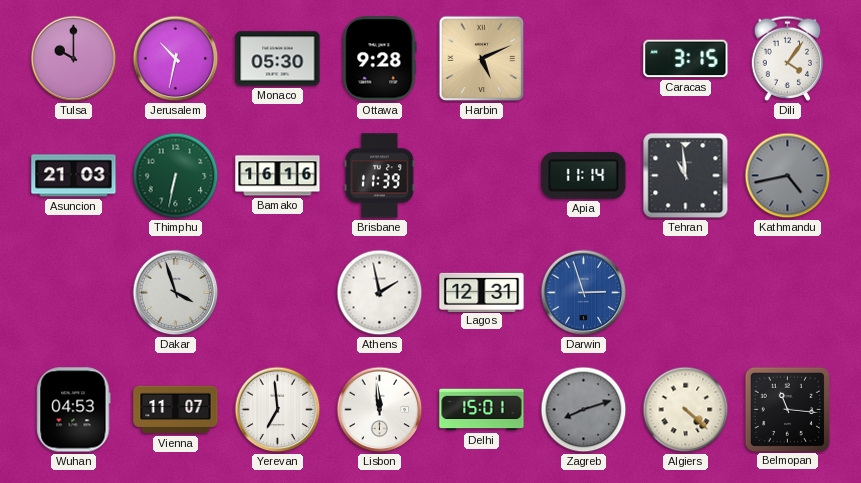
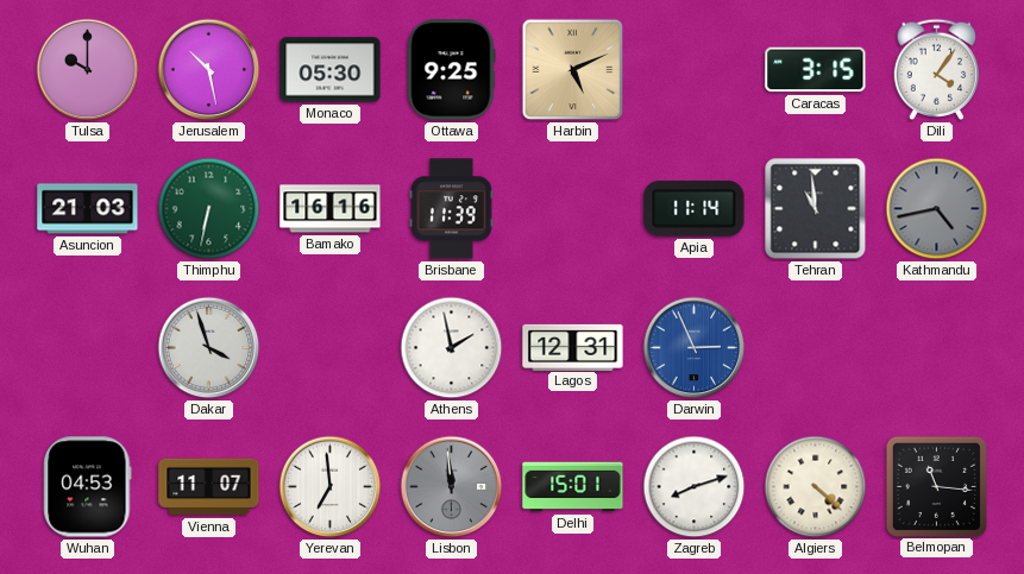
Jerusalem: 10:32 -> 10:28 (209, 70)
Ottawa: 9:28 -> 9:25 (452, 70)
Darwin: 2:57 -> 2:56 (695, 348)
Lisbon dial: white -> grey (452, 487)
Zagreb dial: grey -> white (695, 487)
